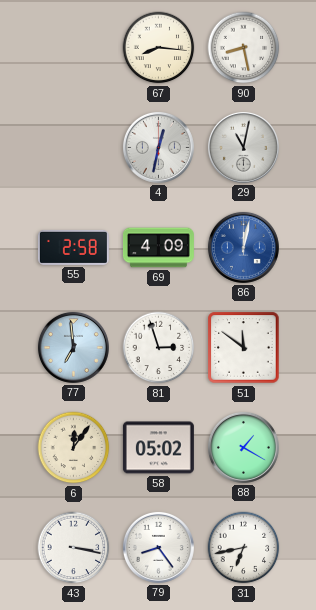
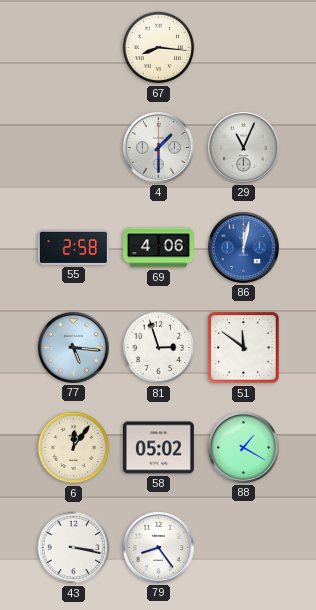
90: 8:28 -> none (244, 48)
4: 12:32 -> 1:30 (158, 147)
29: 11:02 -> 11:04 (243, 147)
69: 4:09 -> 4:06 (158, 248)
77: 6:59 -> 5:16 (73, 347)
31: 6:43 -> none (244, 548)
